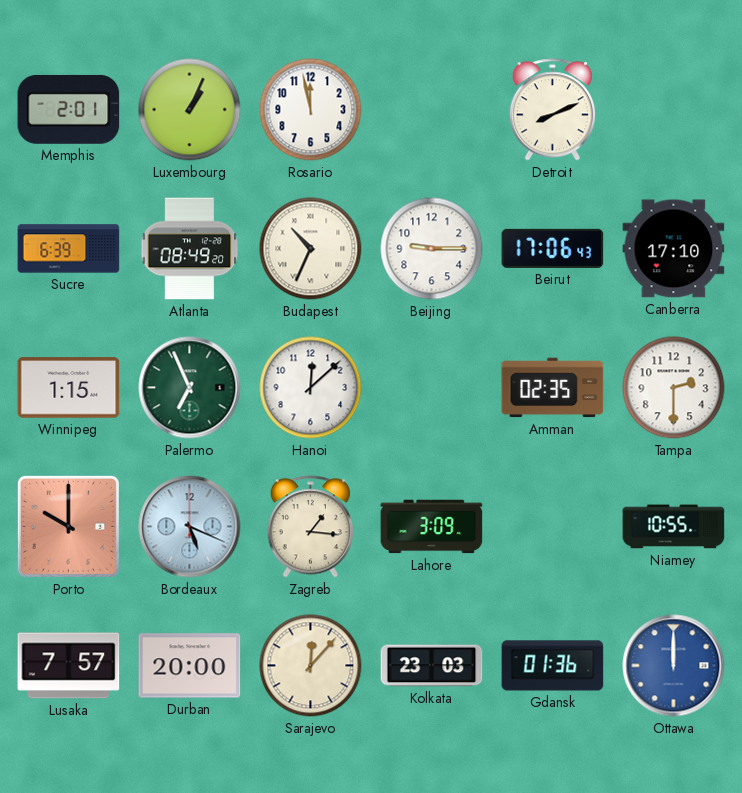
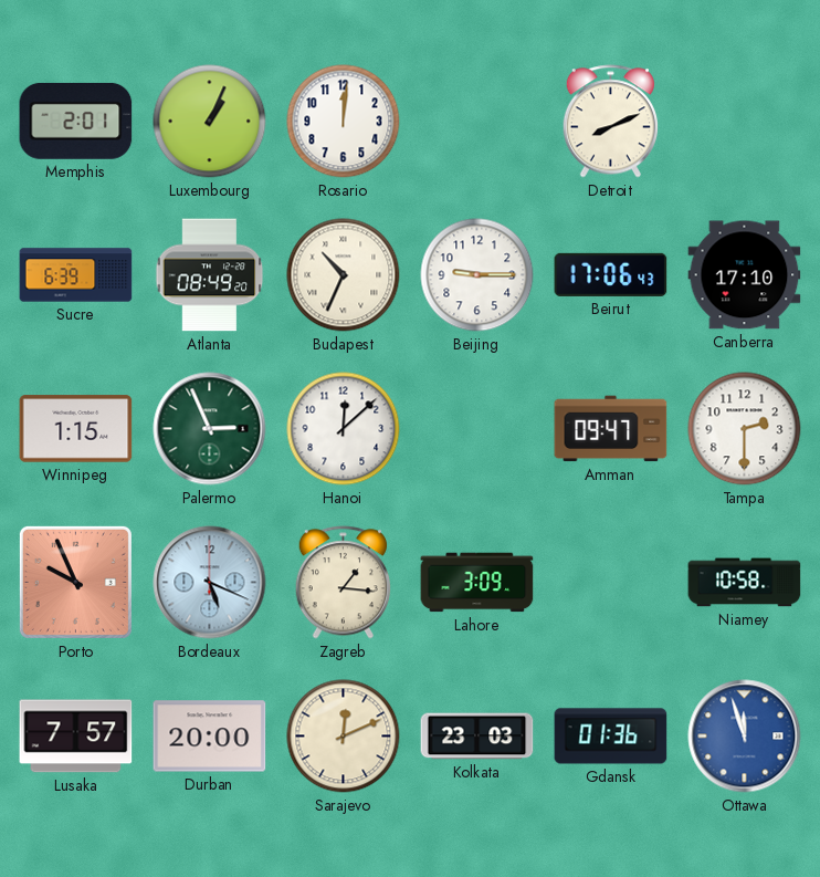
Rosario: 11:58 -> 12:01 (344, 122)
Palermo: 6:56 -> 2:56 (210, 429)
Amman: 02:35 -> 09:47 (611, 429)
Porto: 10:00 -> 9:56 (75, 582)
Niamey: 10:55 -> 10:58 (745, 583)
Sarajevo: 12:07 -> 12:11 (344, 737)
Ottawa: 12:00 -> 11:57 (745, 737)
